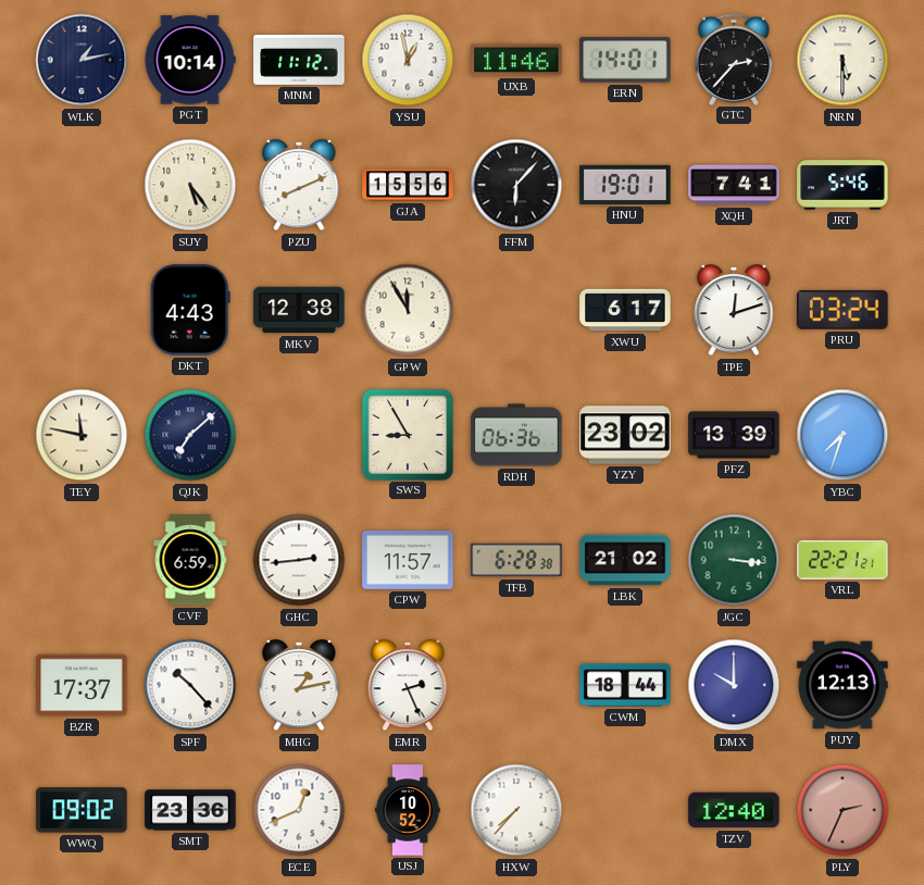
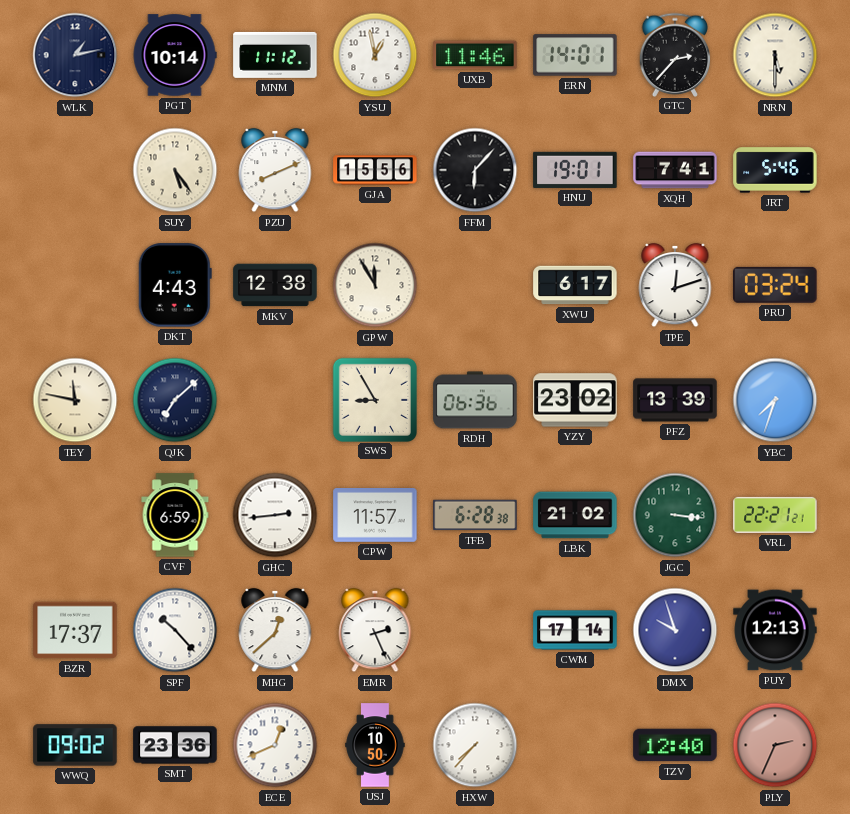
MHG: 1:13 -> 12:38 (275, 630)
CWM: 18:44 -> 17:14 (575, 630)
DMX: 10:00 -> 9:57 (675, 630)
USJ: 10:52 -> 10:50 (375, 745)
